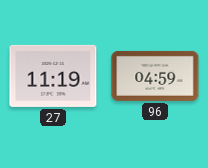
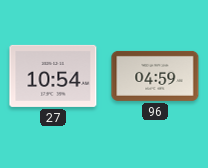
27: 11:19 -> 10:54 (53, 76)
